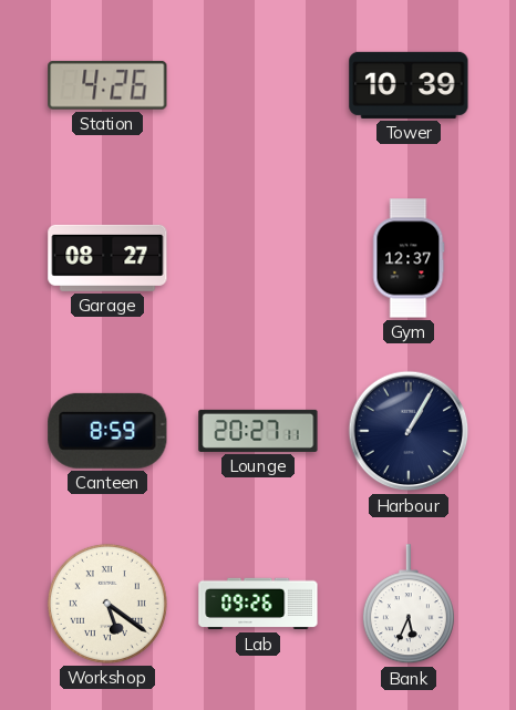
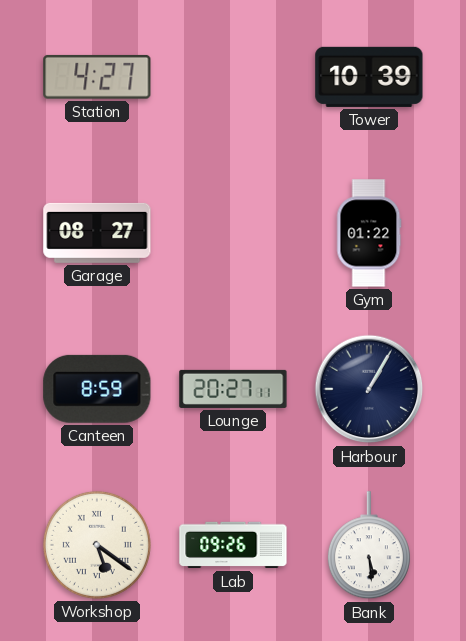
Station: 4:26 -> 4:27 (97, 77)
Gym: 12:37 -> 01:22 (369, 233)
Bank: 5:34 -> 5:29 (369, 546)
